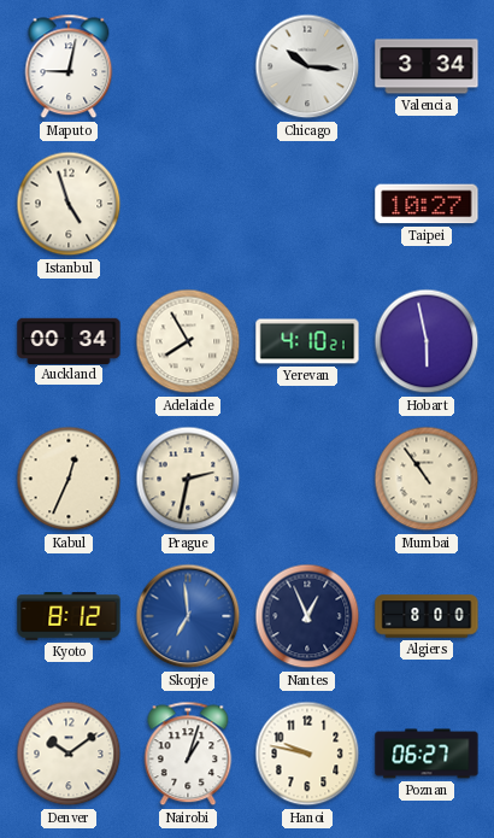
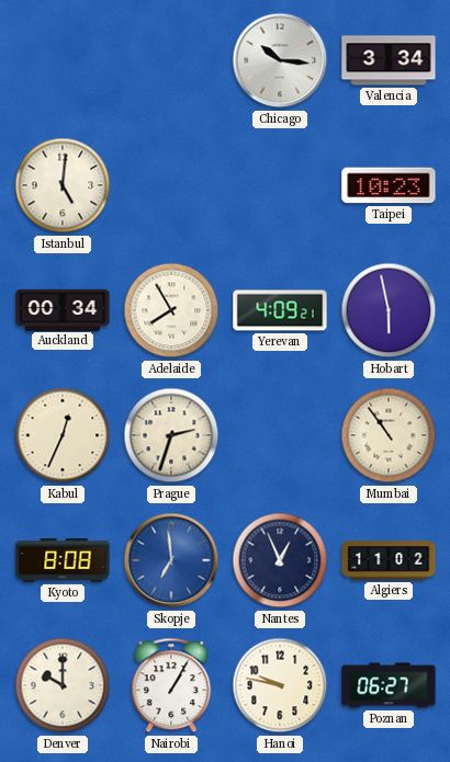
Maputo: 9:02 -> none (69, 66)
Istanbul: 4:57 -> 5:01 (63, 185)
Taipei: 10:27 -> 10:23 (389, 185)
Yerevan: 4:10 -> 4:09 (280, 310)
Prague: 2:32 -> 2:33 (171, 435)
Kyoto: 8:12 -> 8:08 (63, 560)
Algiers: 8:00 -> 11:02 (389, 560)
Denver: 10:09 -> 10:00 (63, 685)
Nairobi: 1:03 -> 1:05 (171, 685)
